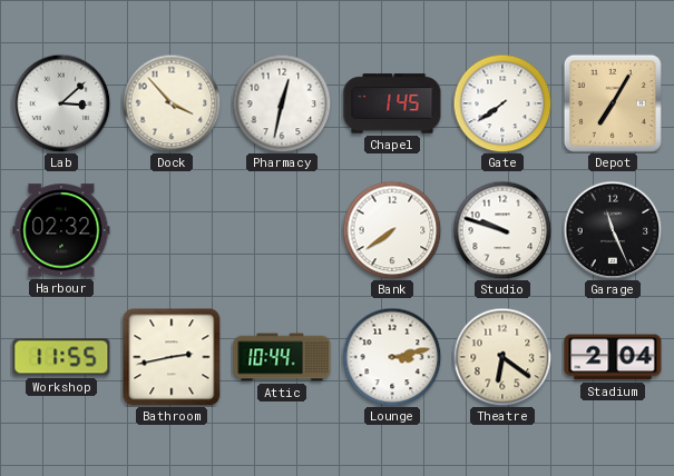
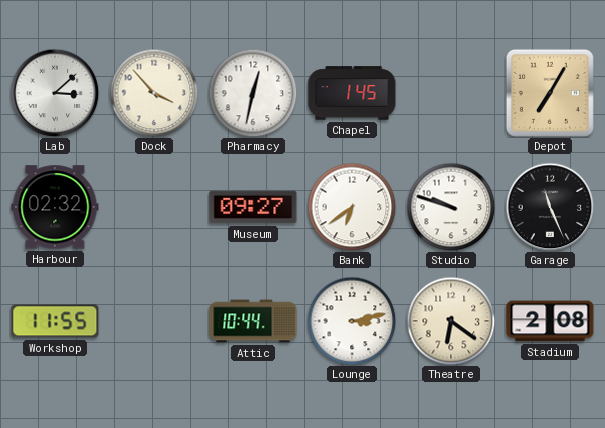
Gate: 7:39 -> none (502, 103)
Museum: none -> 09:27 (253, 207)
Bank: 7:39 -> 6:39 (352, 207)
Bathroom: 2:43 -> none (172, 357)
Stadium: 2:04 -> 2:08 (550, 321)
